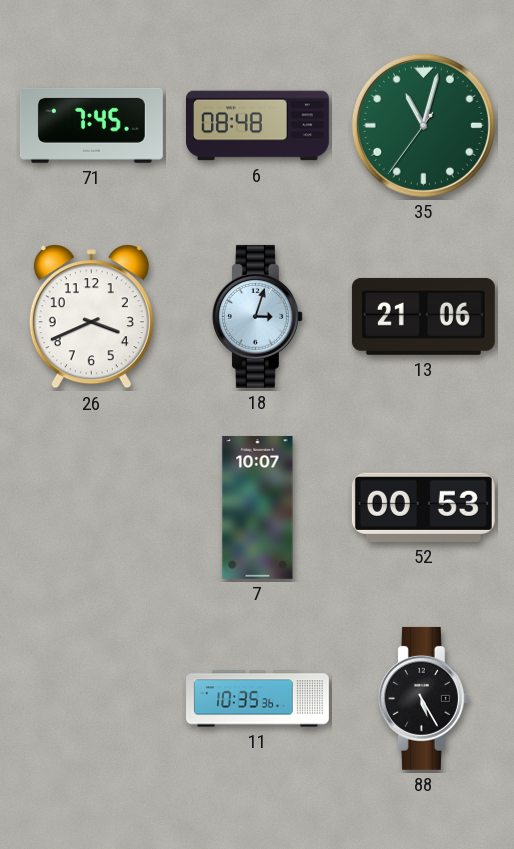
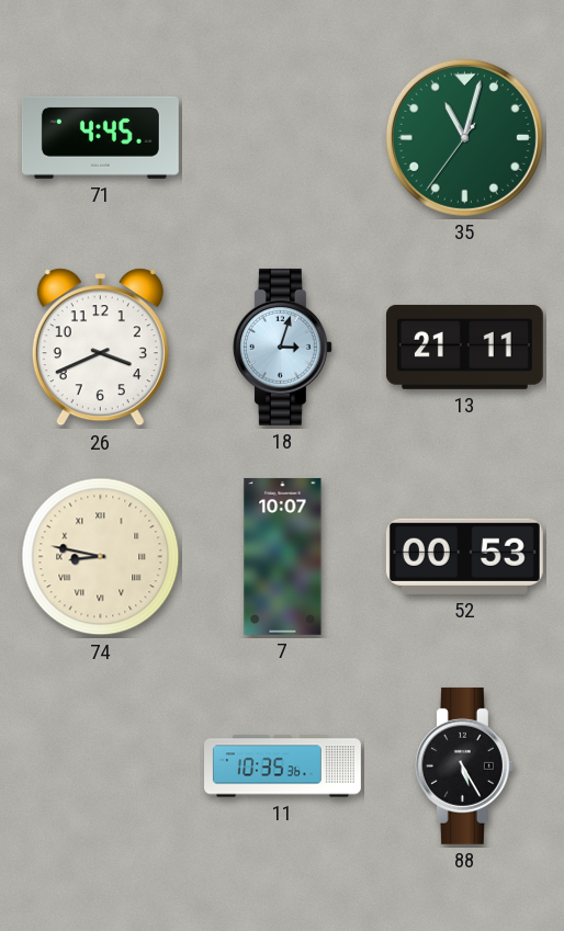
71: 7:45 -> 4:45 (100, 137)
6: 08:48 -> none (257, 126)
13: 21:06 -> 21:11 (464, 347)
74: none -> 8:47 (101, 557)
